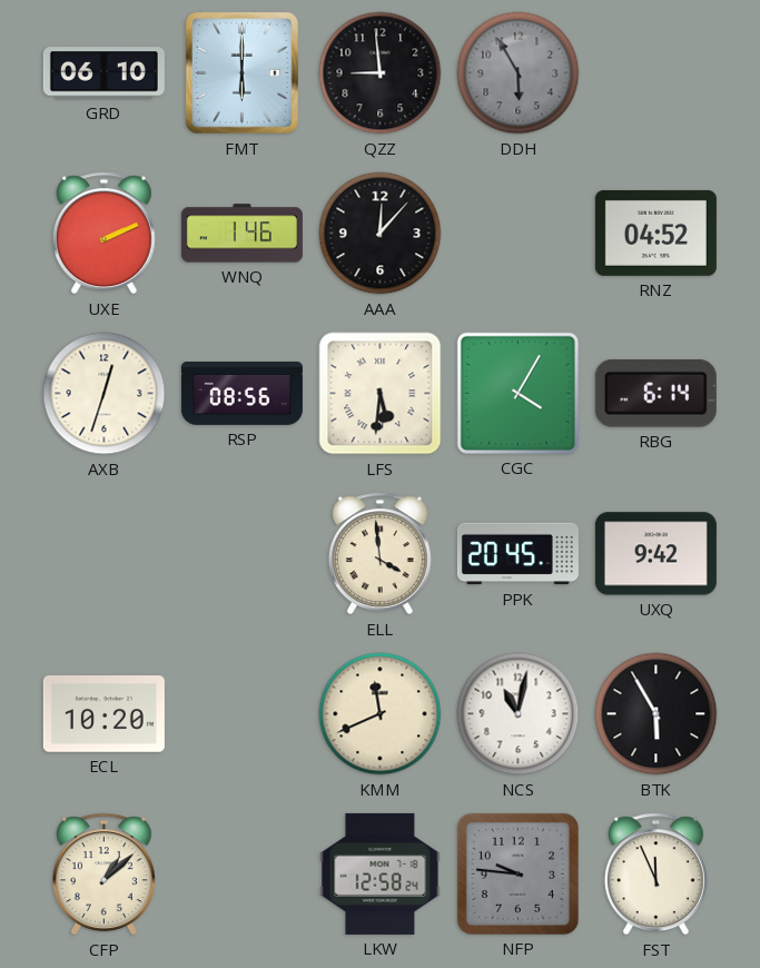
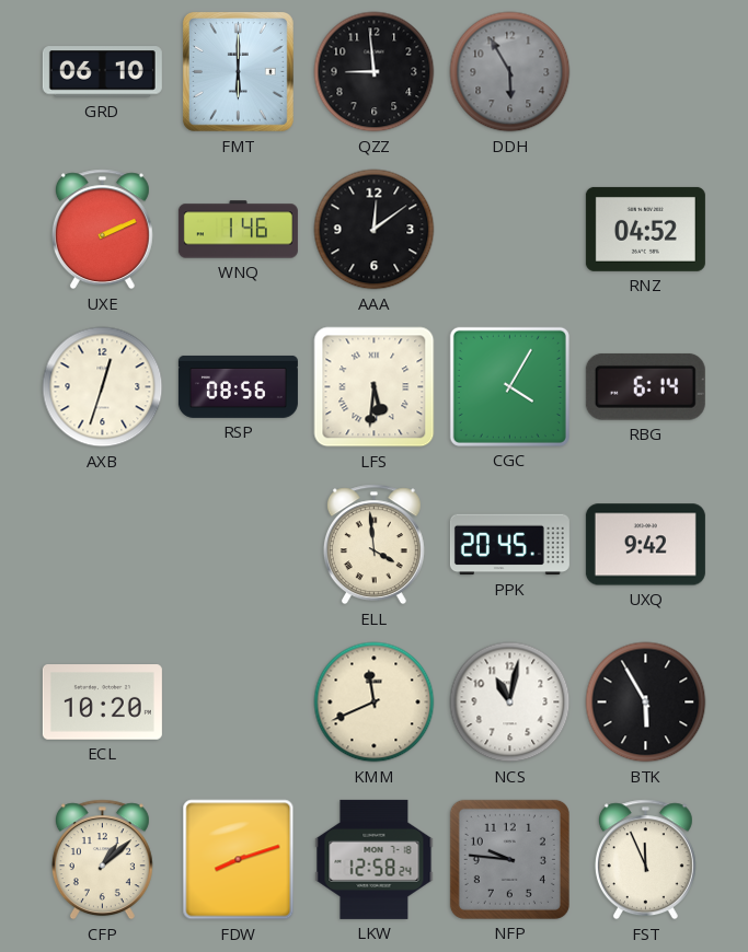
AAA: 12:07 -> 12:09 (375, 230)
FDW: none -> 8:12 (239, 860)
